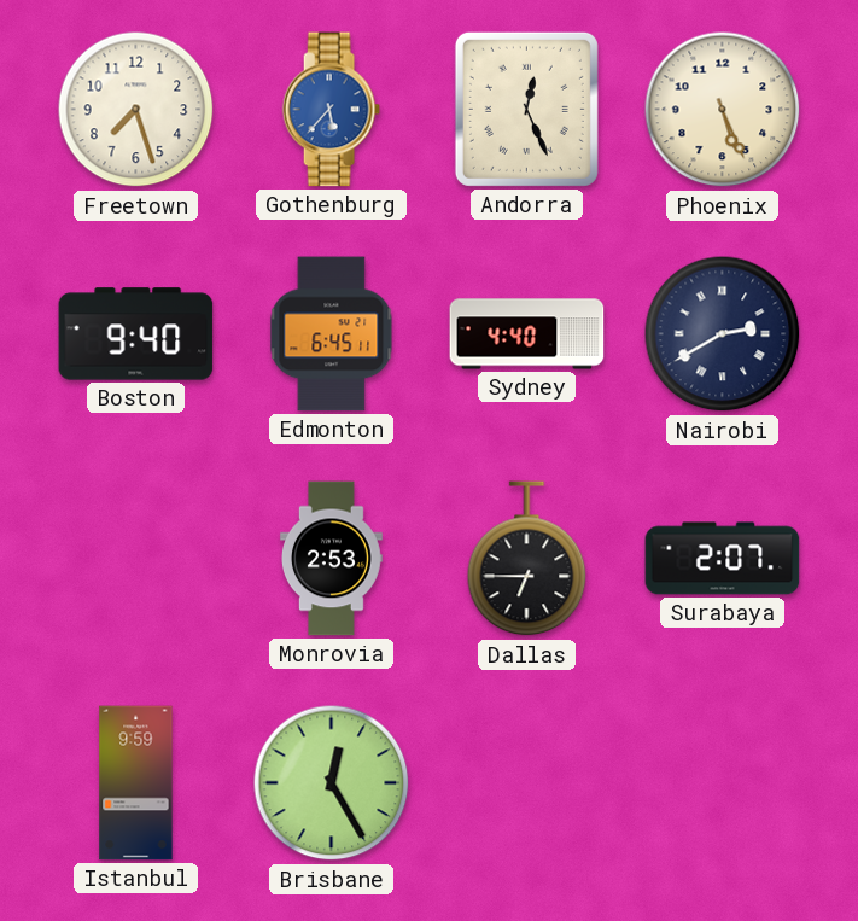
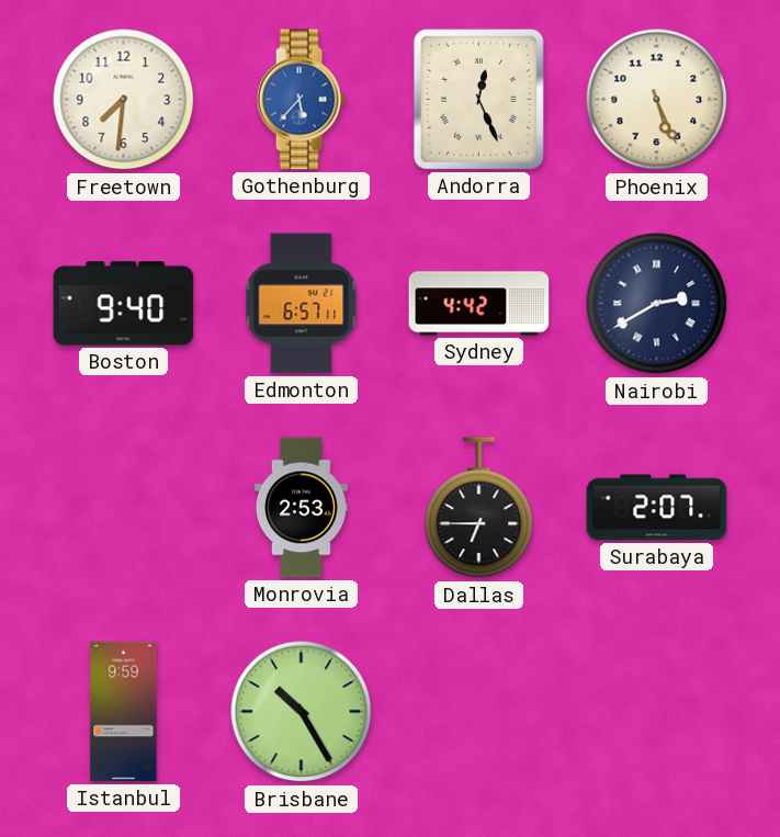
Freetown: 7:27 -> 7:31 (124, 100)
Edmonton: 6:45 -> 6:57 (302, 304)
Sydney: 4:40 -> 4:42 (479, 304)
Brisbane: 12:25 -> 10:25 (302, 712)
